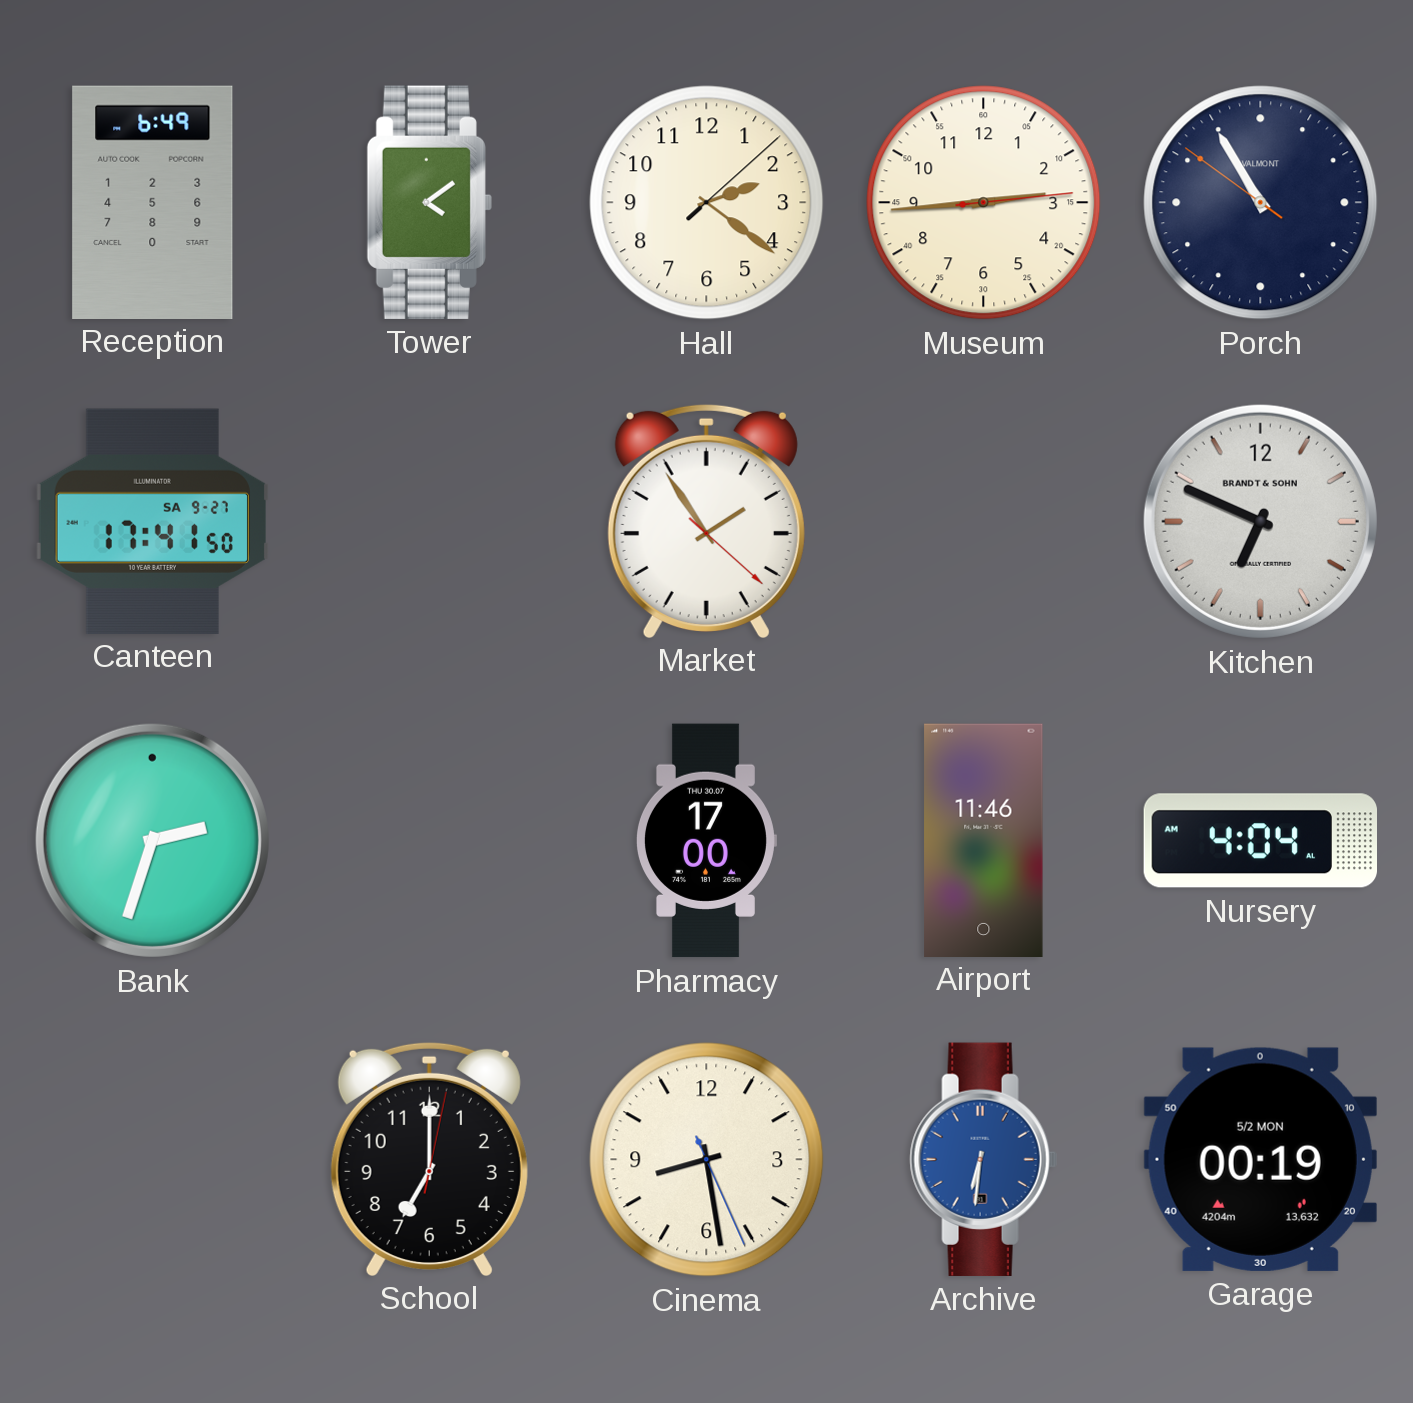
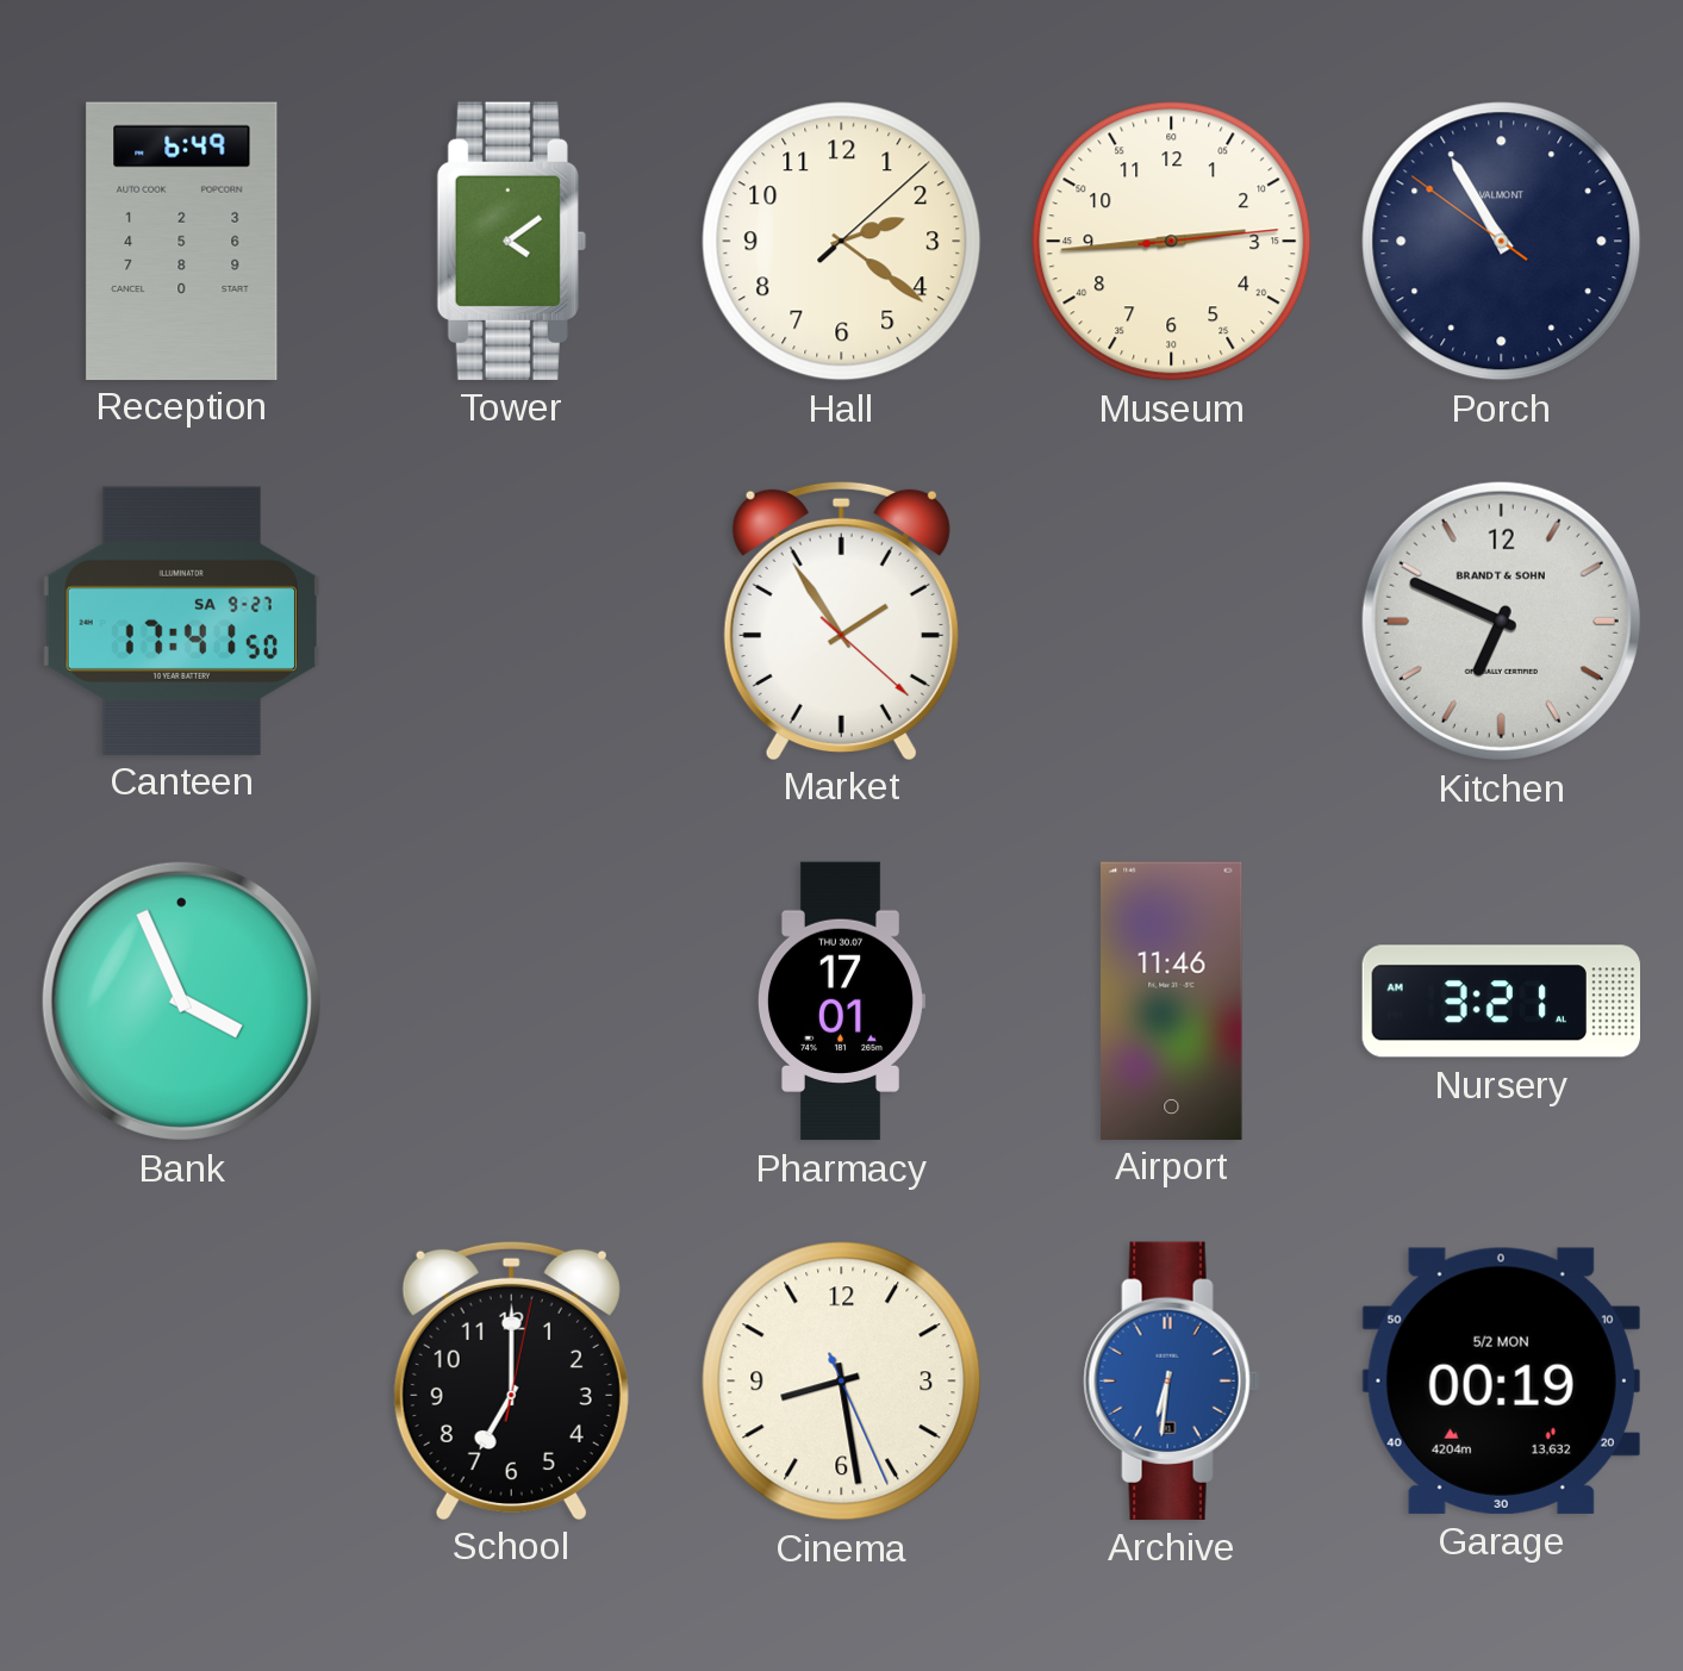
Bank: 2:33 -> 3:56 (181, 1000)
Pharmacy: 17:00 -> 17:01 (841, 1002)
Nursery: 4:04 -> 3:21 (1501, 1002)
